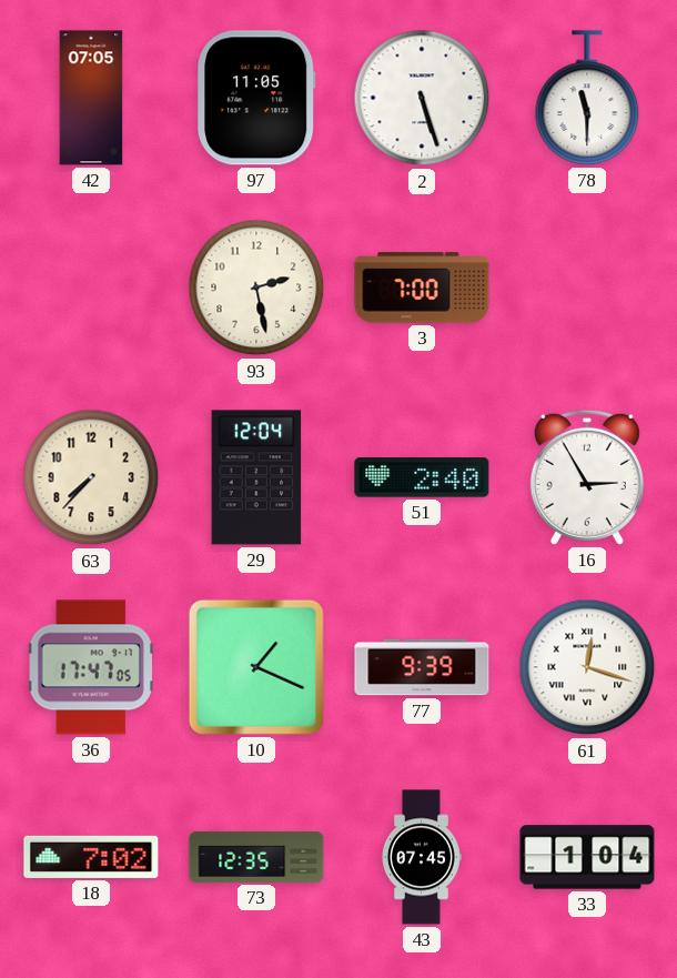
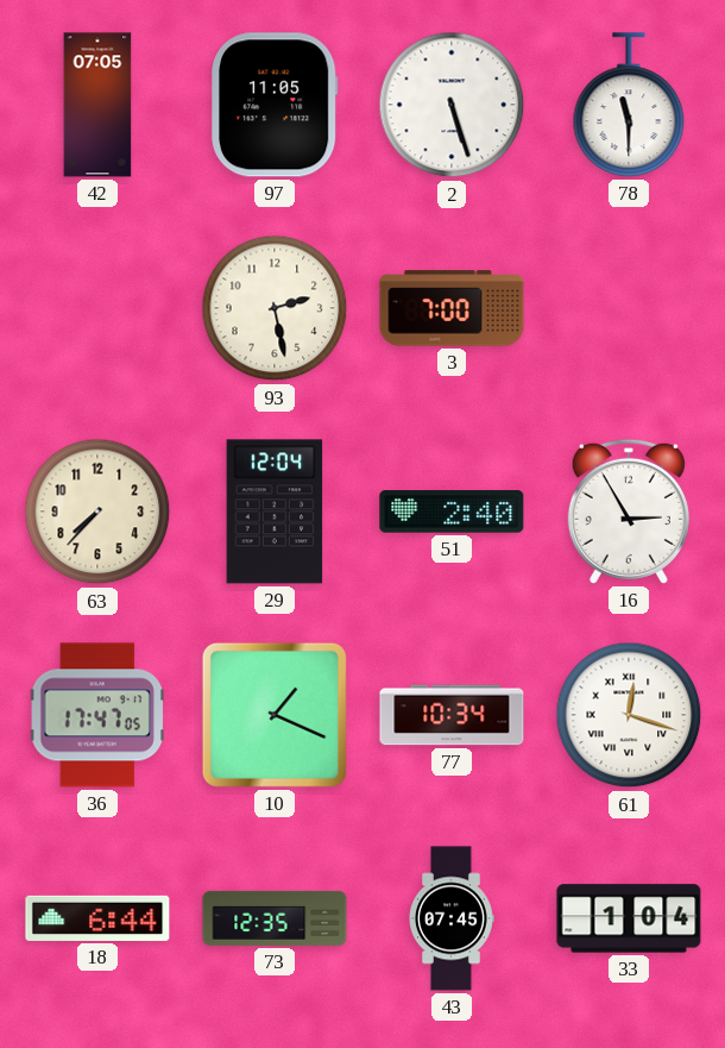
77: 9:39 -> 10:34 (452, 715)
18: 7:02 -> 6:44 (97, 918)
